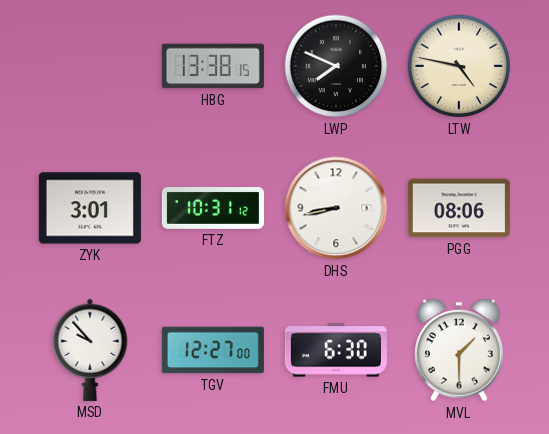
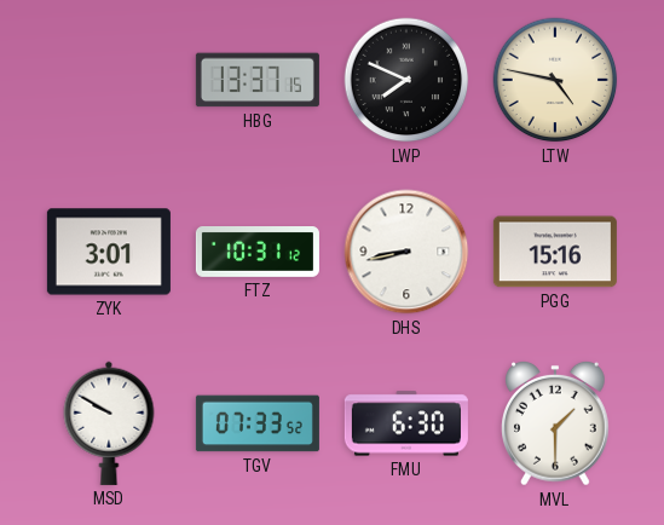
HBG: 13:38 -> 13:37 (258, 80)
PGG: 08:06 -> 15:16 (555, 252)
MSD: 9:53 -> 9:50 (109, 423)
TGV: 12:27 -> 07:33 (258, 423)
